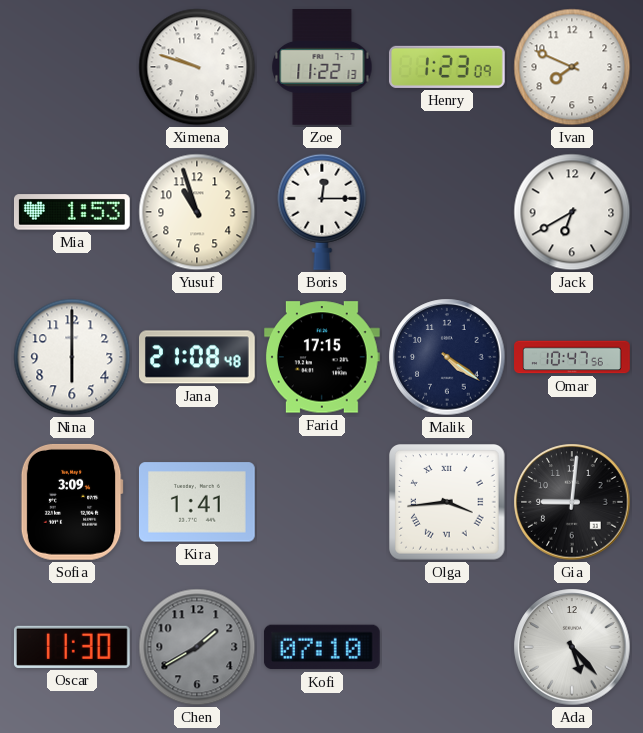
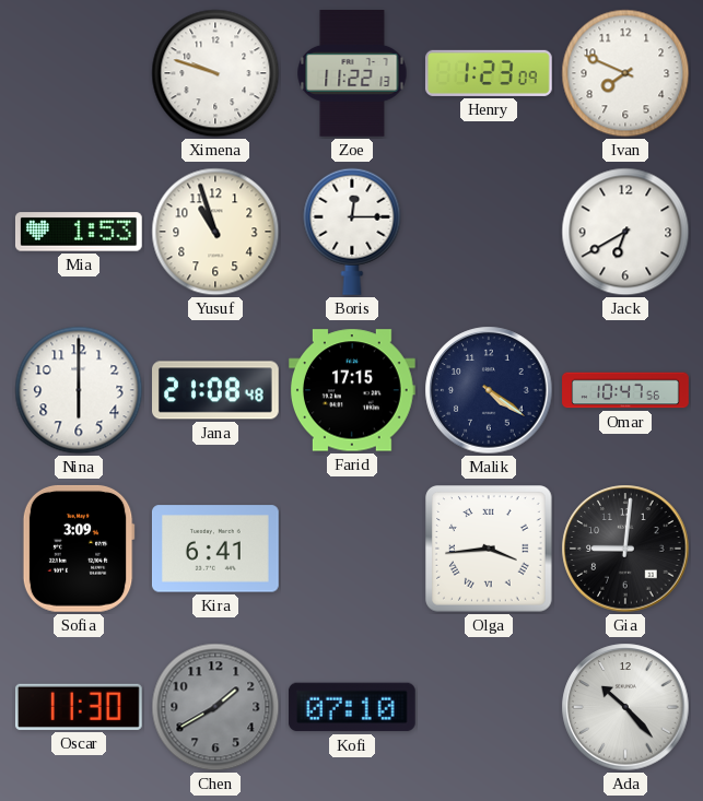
Kira: 1:41 -> 6:41 (215, 549)
Ada: 5:23 -> 10:23 (625, 707)
